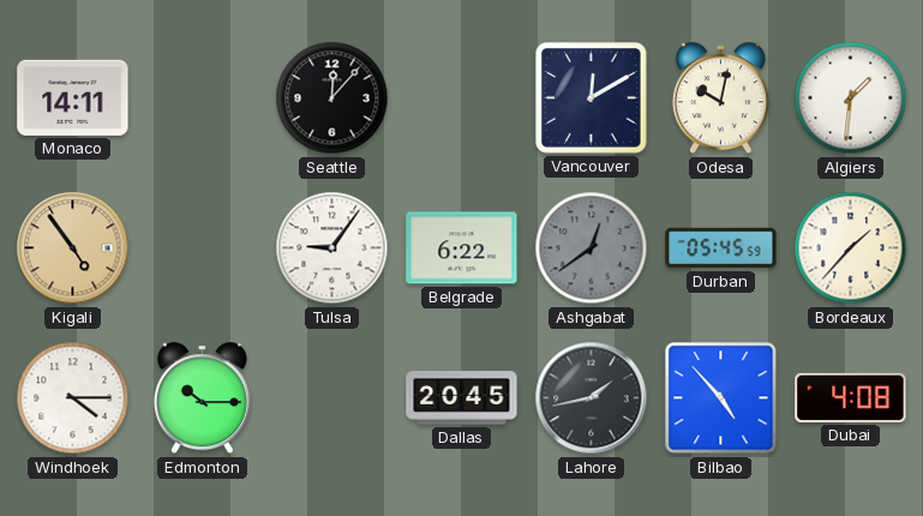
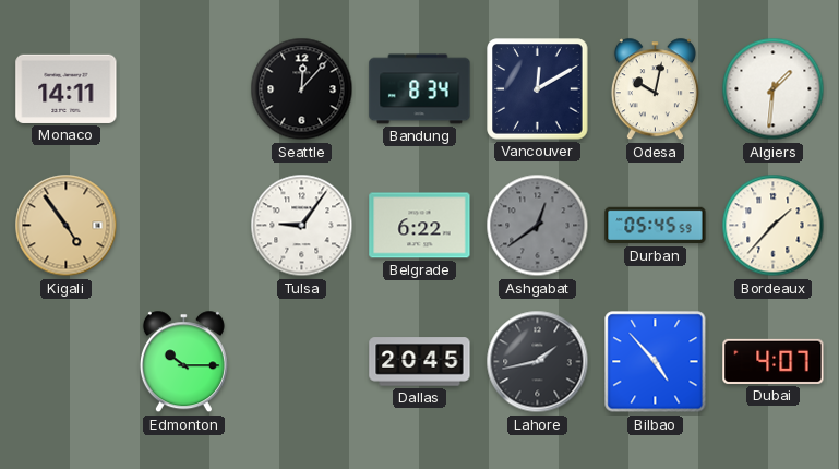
Bandung: none -> 8:34 (420, 89)
Windhoek: 4:15 -> none (73, 398)
Dubai: 4:08 -> 4:07 (774, 361)
